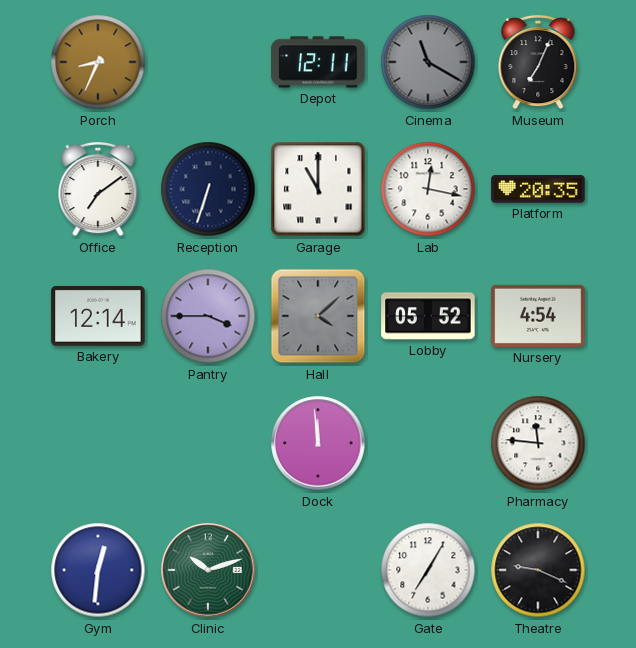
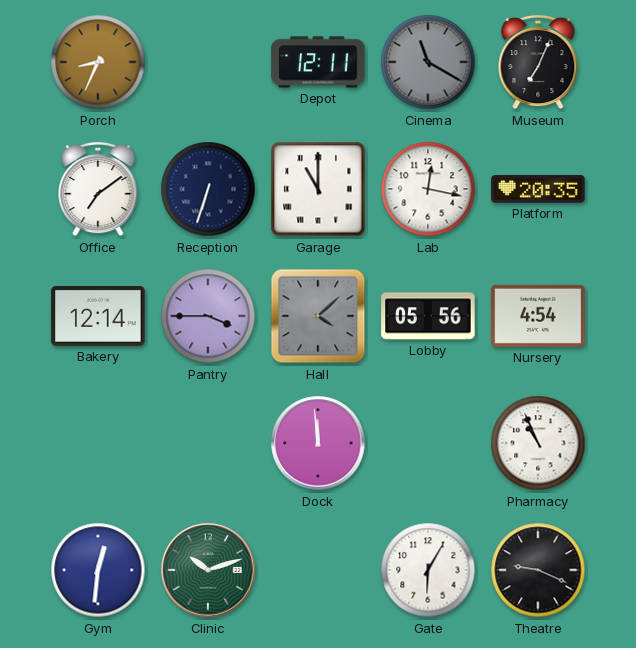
Lobby: 05:52 -> 05:56 (428, 316)
Pharmacy: 11:46 -> 10:56 (538, 443)
Gate: 7:05 -> 6:05 (428, 570)
